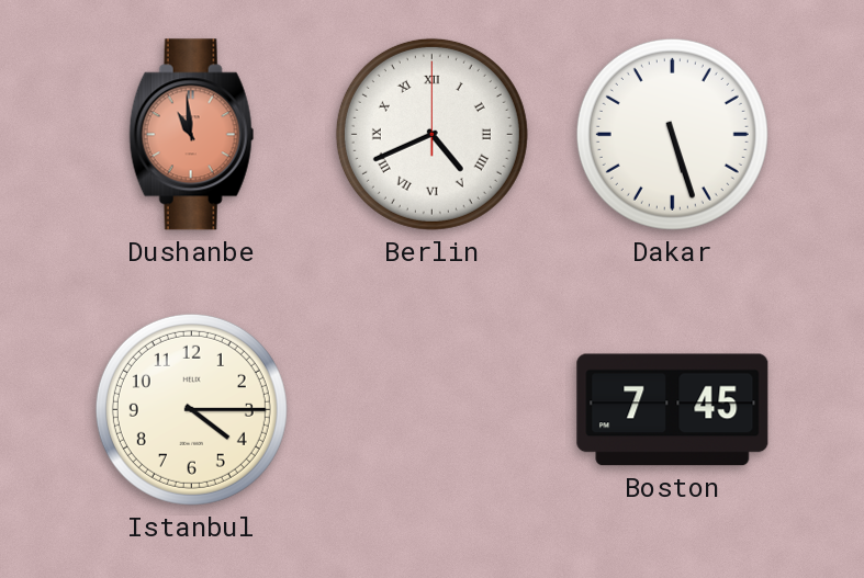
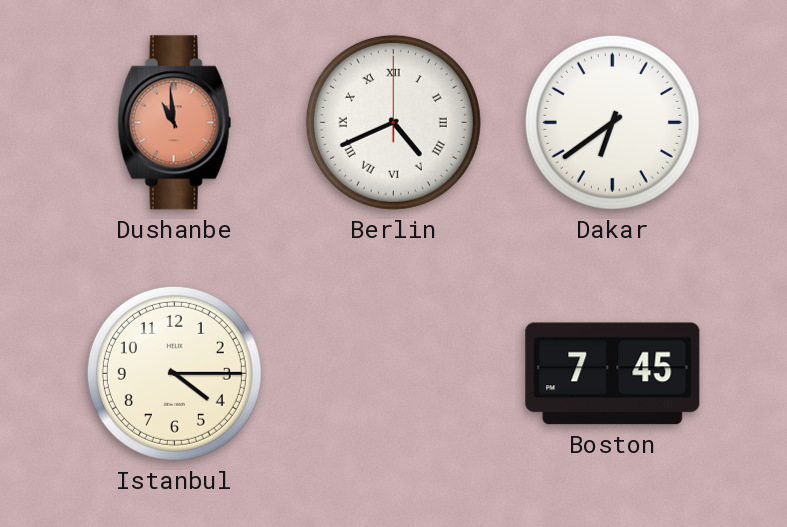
Dakar: 5:27 -> 6:39 (612, 122)
